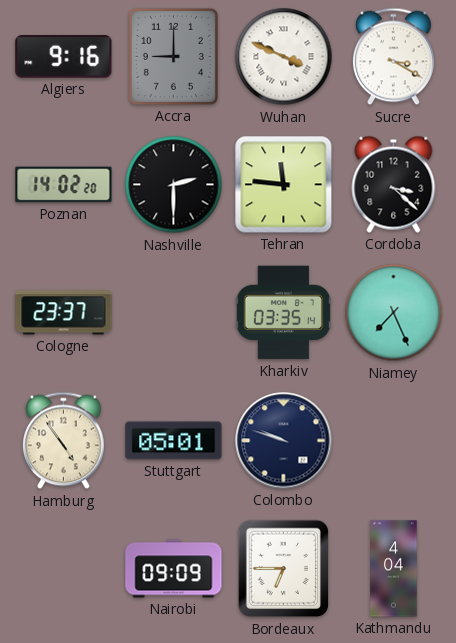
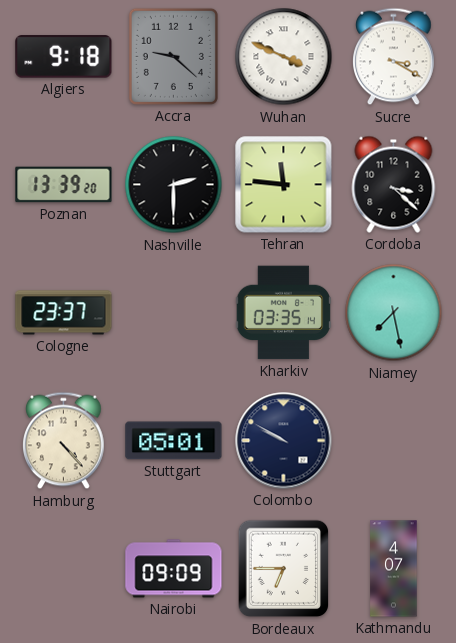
Algiers: 9:16 -> 9:18 (64, 57)
Accra: 9:00 -> 9:22 (173, 56)
Poznan: 14:02 -> 13:39 (64, 185)
Niamey: 7:26 -> 7:28 (394, 313)
Hamburg: 4:54 -> 4:23 (64, 441)
Colombo: 9:48 -> 9:50 (284, 441)
Kathmandu: 4:04 -> 4:07 (394, 569)
